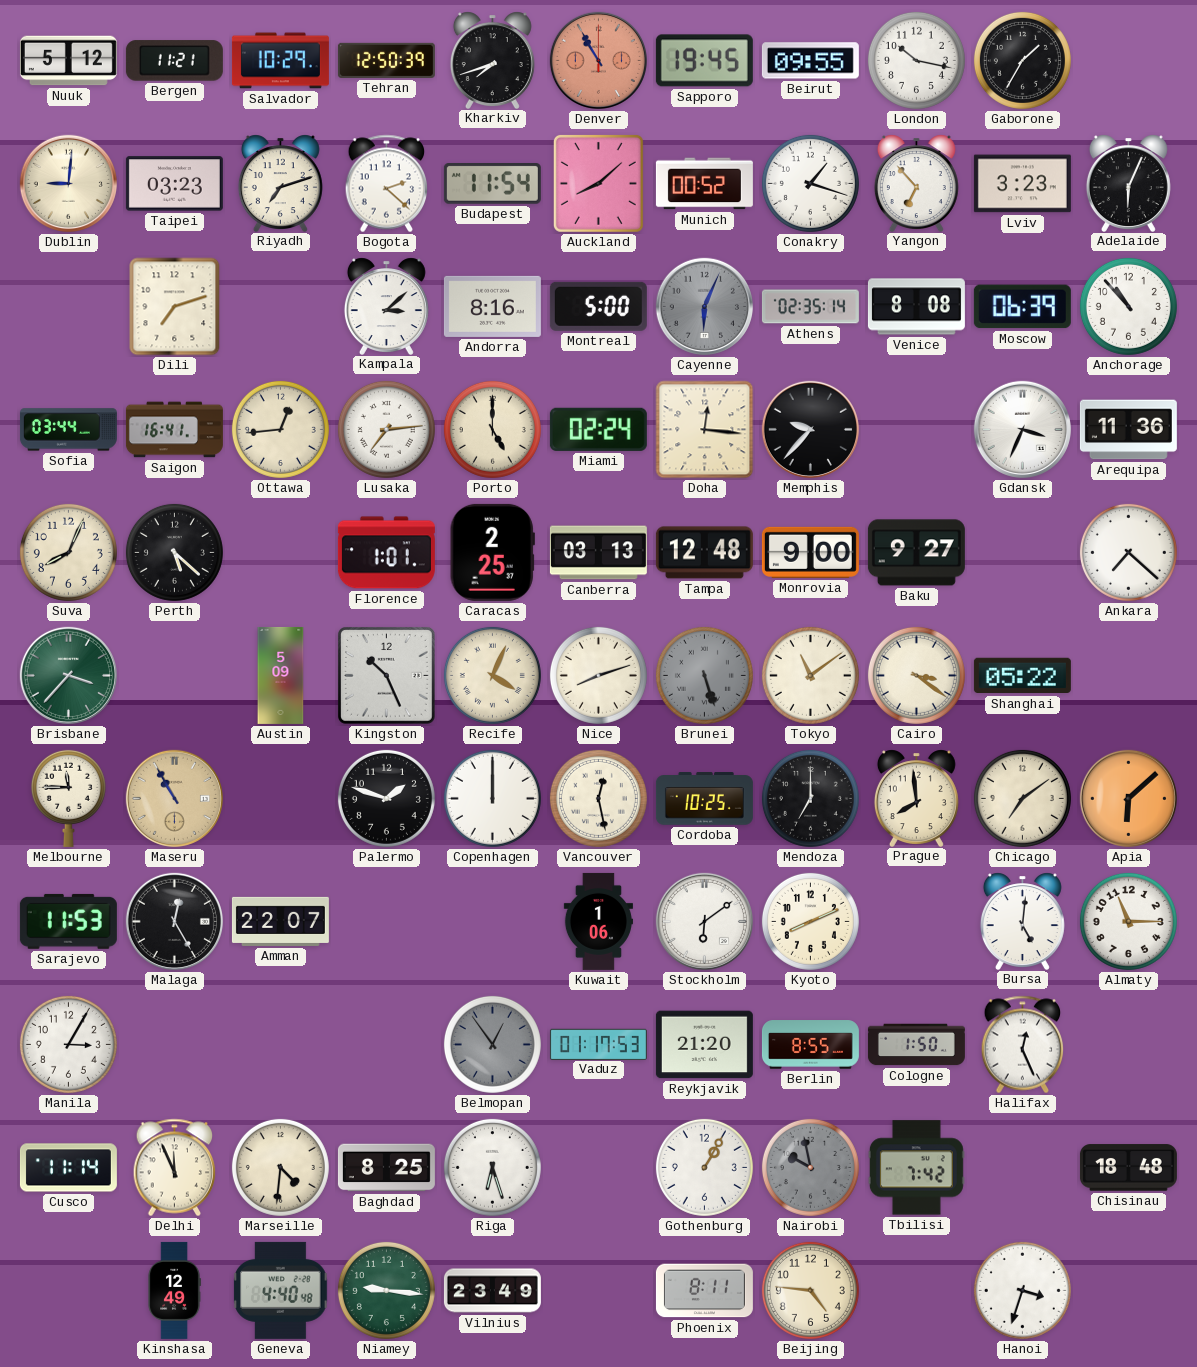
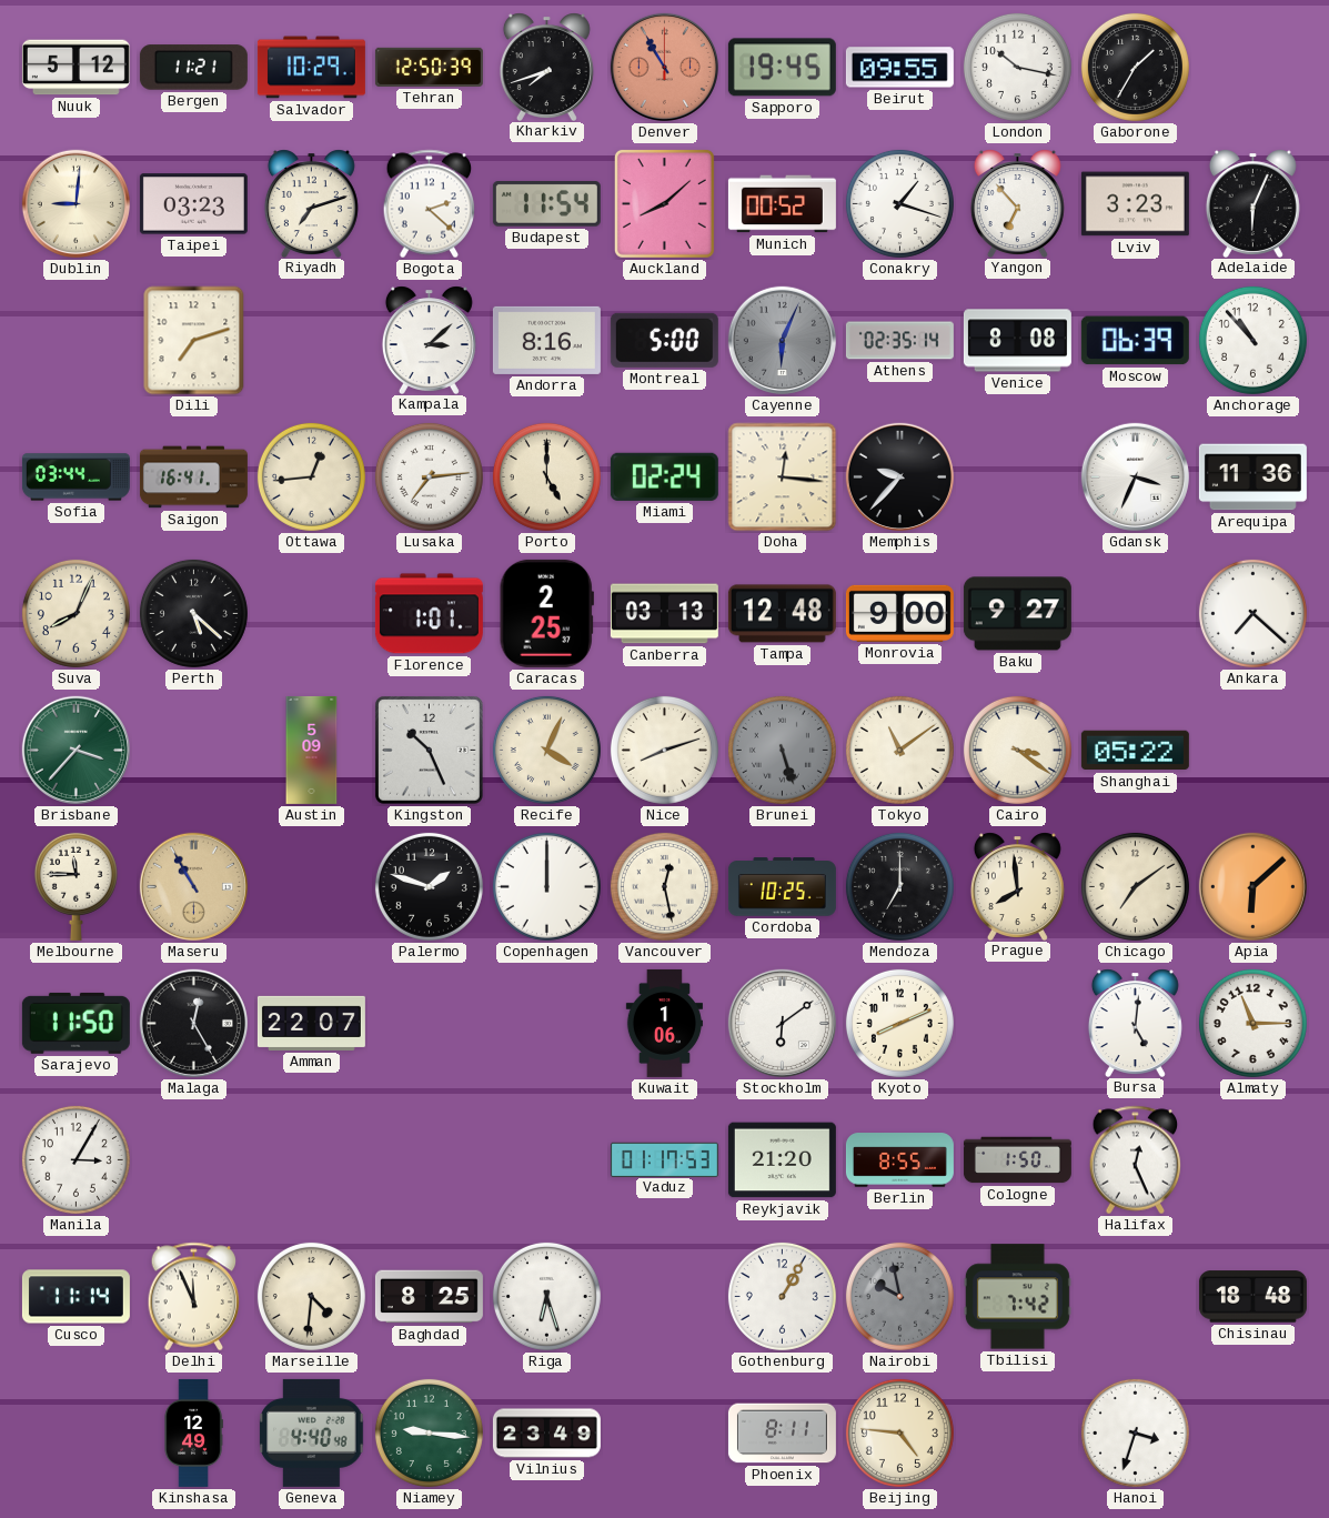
Sarajevo: 11:53 -> 11:50 (75, 1023)
Belmopan: 12:54 -> none (492, 1044)
